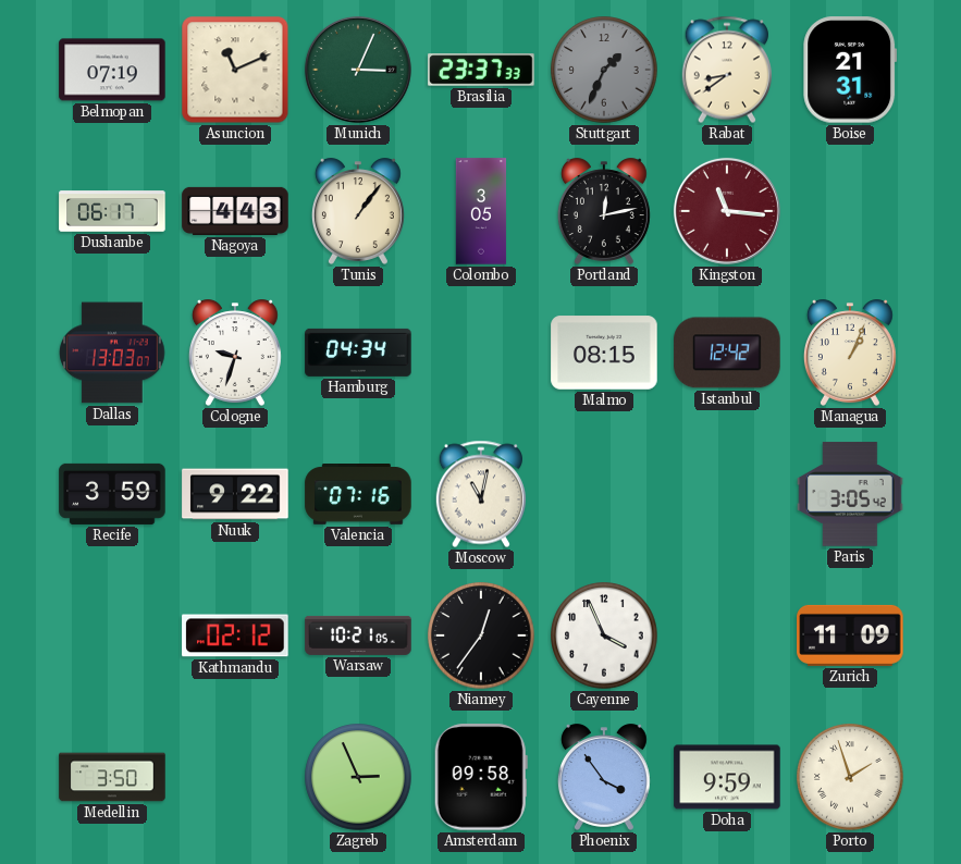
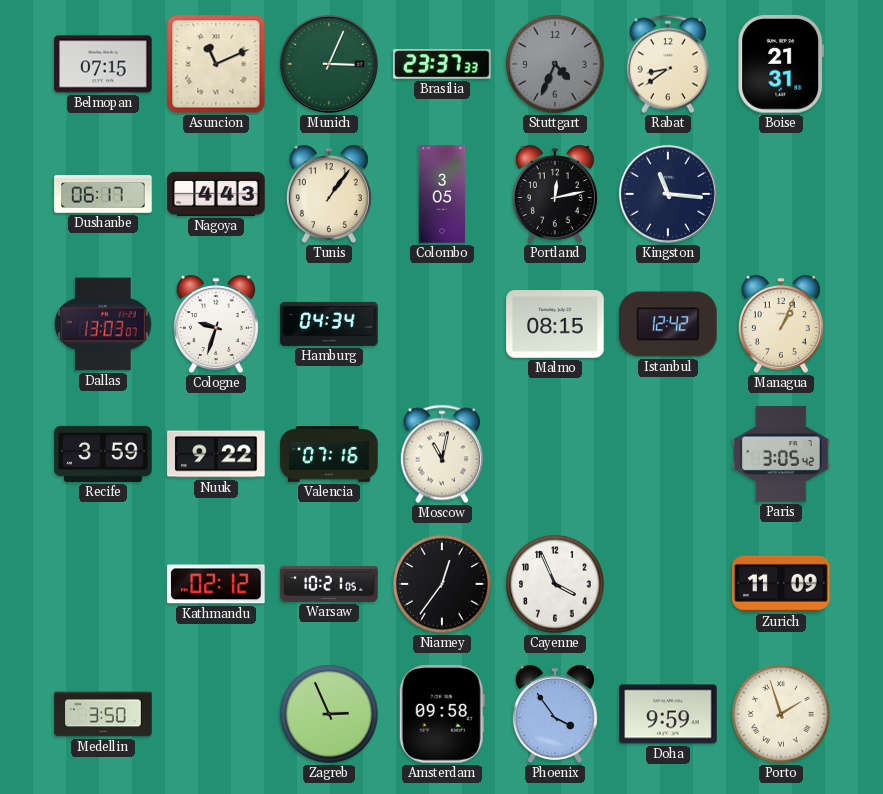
Belmopan: 07:19 -> 07:15 (103, 64)
Stuttgart: 1:34 -> 4:34 (555, 64)
Kingston dial: burgundy -> navy (668, 194)
